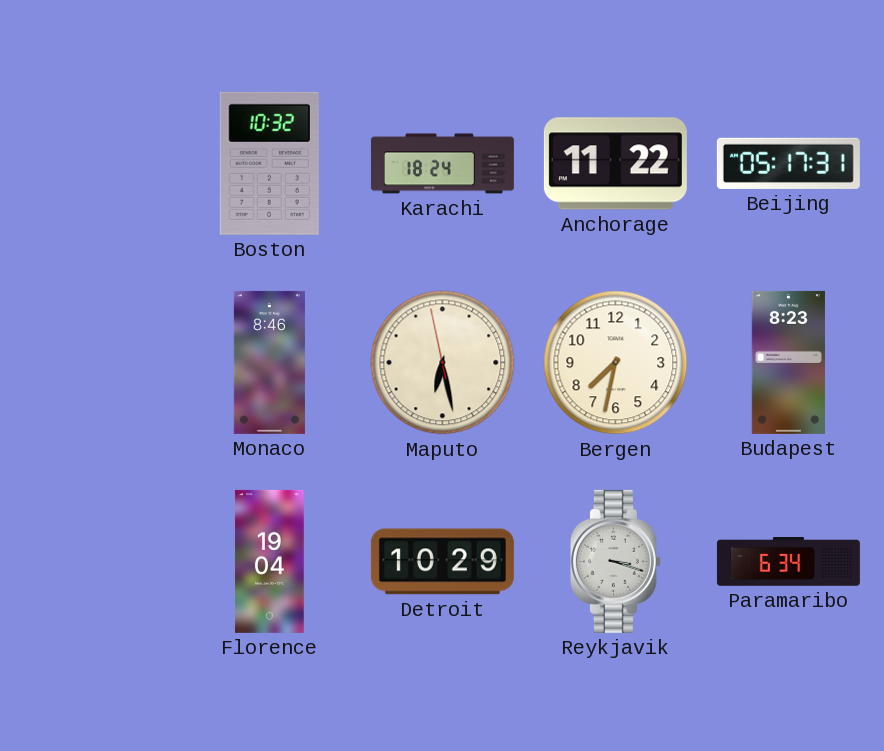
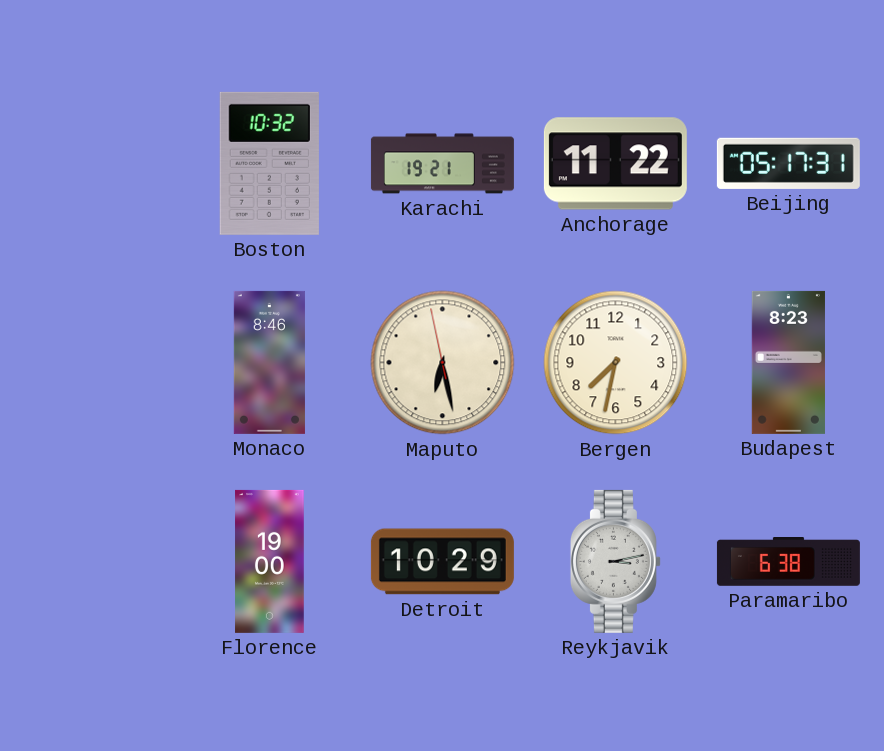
Karachi: 18:24 -> 19:21 (442, 164)
Florence: 19:04 -> 19:00 (270, 561)
Reykjavik: 3:18 -> 3:13 (615, 561)
Paramaribo: 6:34 -> 6:38 (788, 562)
